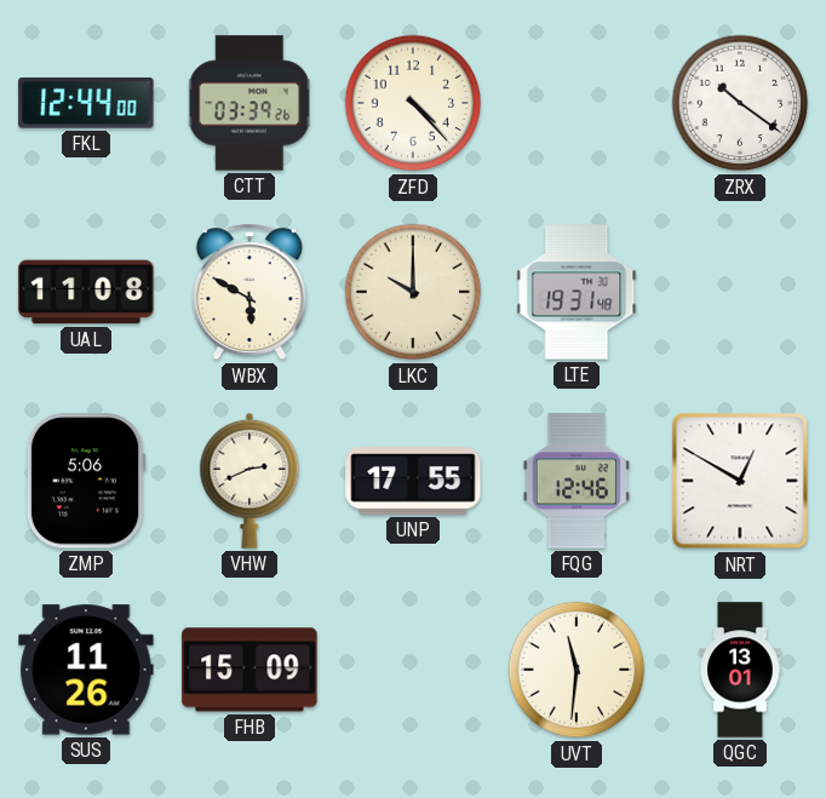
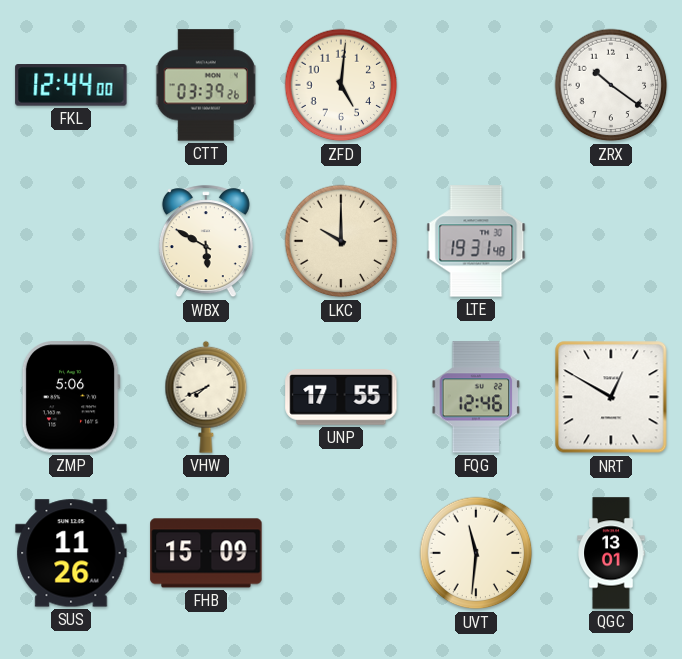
ZFD: 4:23 -> 5:01 (341, 85)
UAL: 11:08 -> none (86, 292)
VHW: 2:41 -> 7:41 (206, 397)
